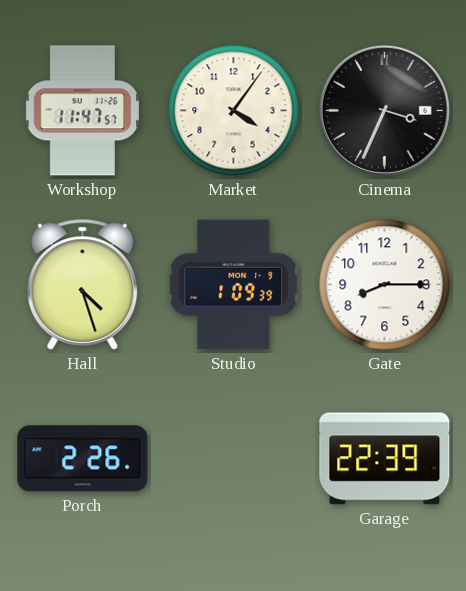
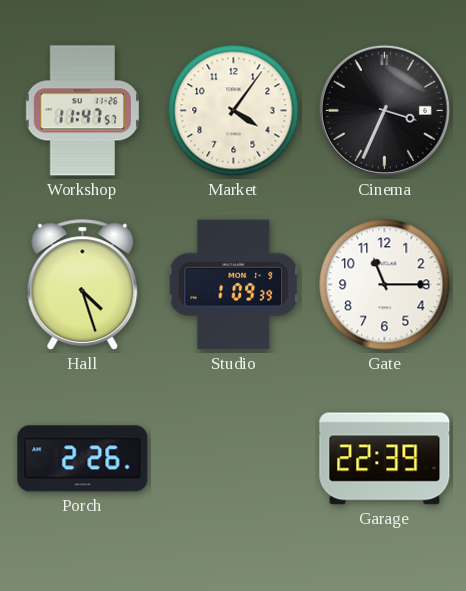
Gate: 8:15 -> 11:15 (385, 285)
